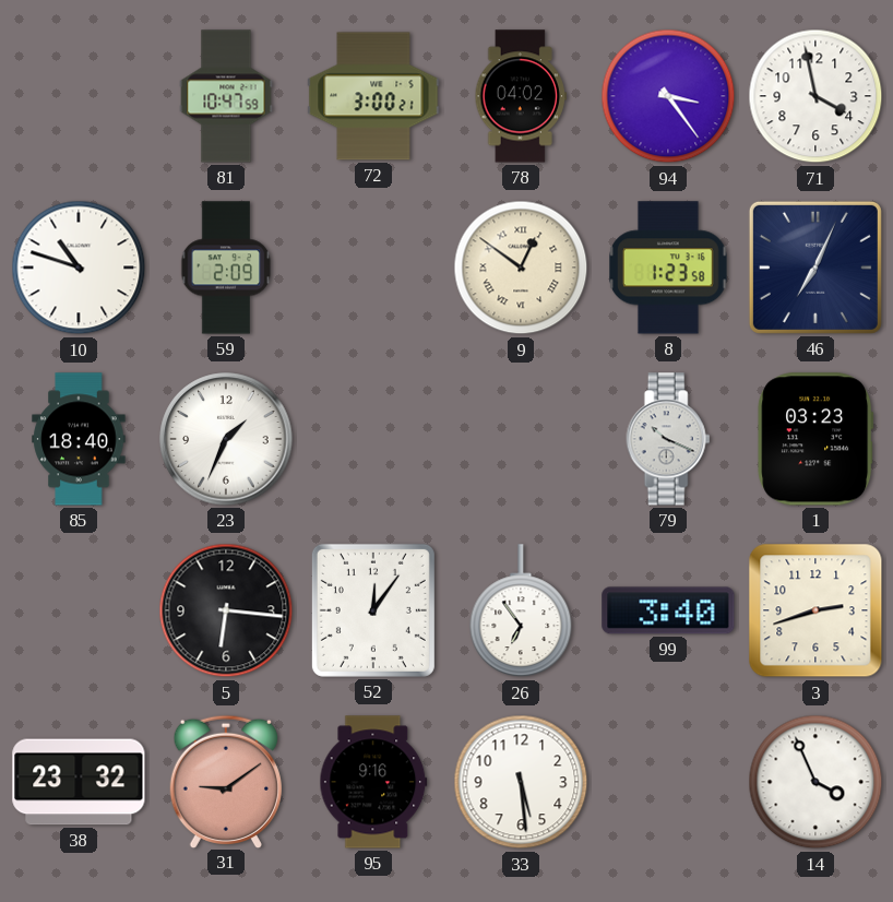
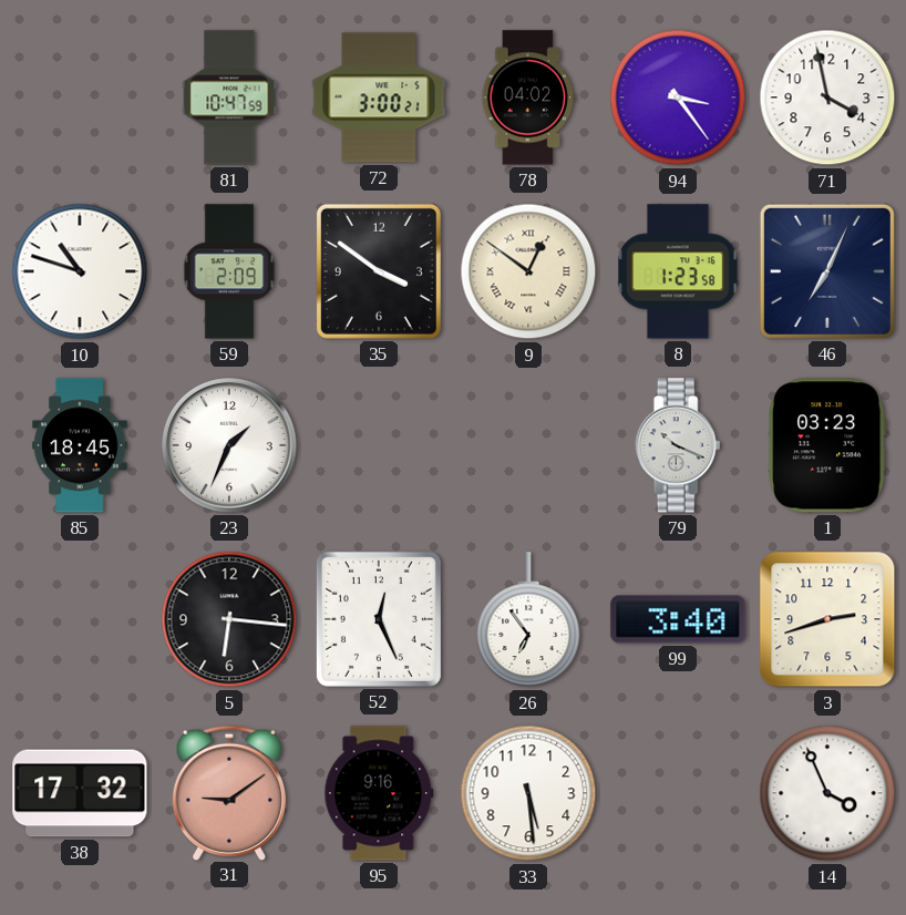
35: none -> 3:51 (379, 271)
85: 18:40 -> 18:45 (80, 445)
52: 12:06 -> 12:26 (379, 619)
38: 23:32 -> 17:32 (80, 793)
